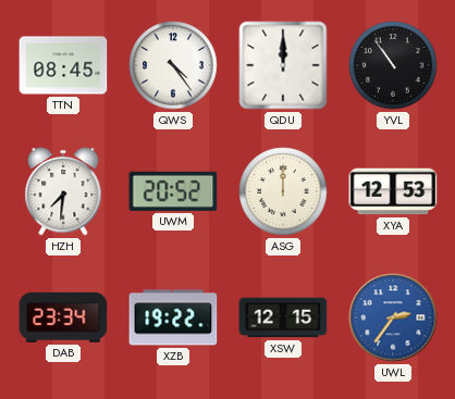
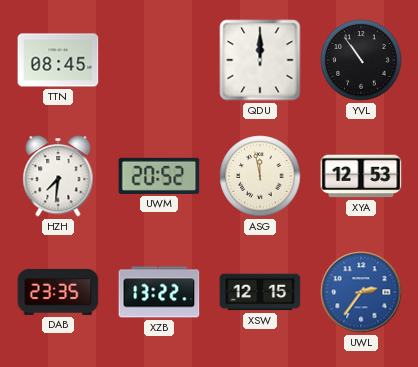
QWS: 4:24 -> none (173, 65)
ASG: 12:00 -> 11:58 (260, 176)
DAB: 23:34 -> 23:35 (58, 292)
XZB: 19:22 -> 13:22 (159, 292)
